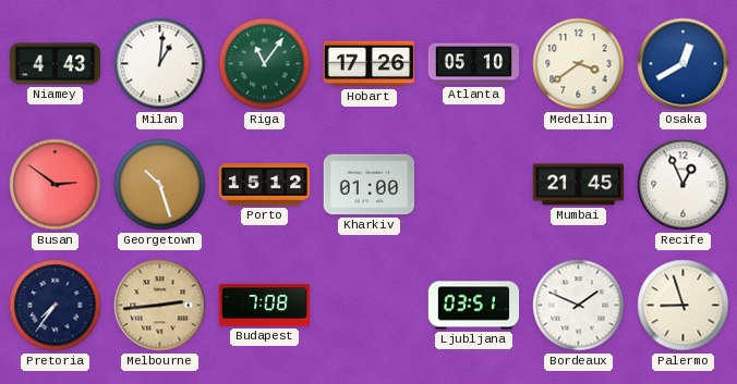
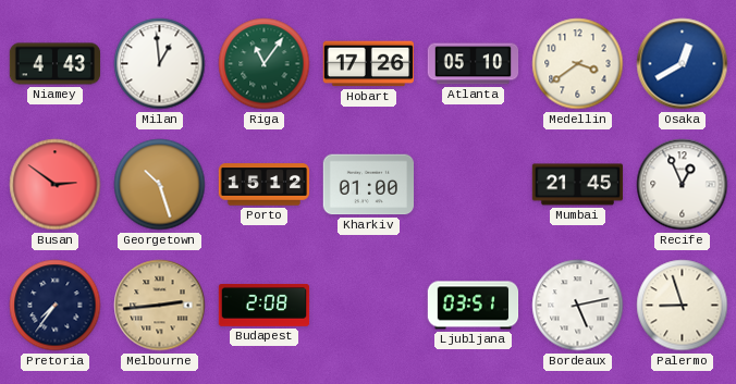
Milan: 1:01 -> 12:59 (160, 64)
Budapest: 7:08 -> 2:08 (265, 306)
Bordeaux: 1:49 -> 5:13 (578, 306)
